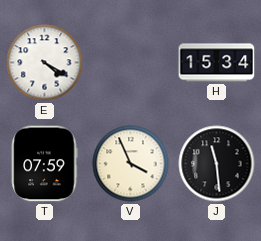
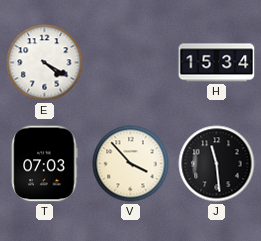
T: 07:59 -> 07:03 (44, 164)
V: 3:56 -> 3:53 (131, 164)
